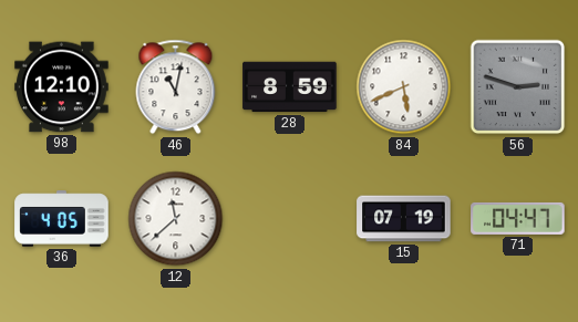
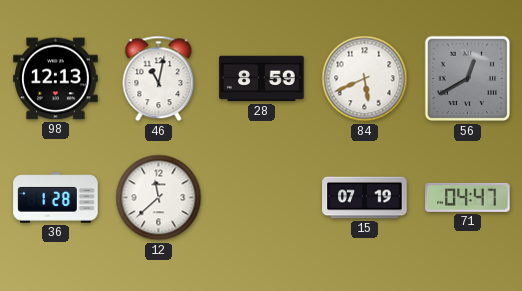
98: 12:10 -> 12:13 (56, 79)
56: 2:48 -> 12:40 (468, 79)
36: 4:05 -> 1:28 (56, 198)
